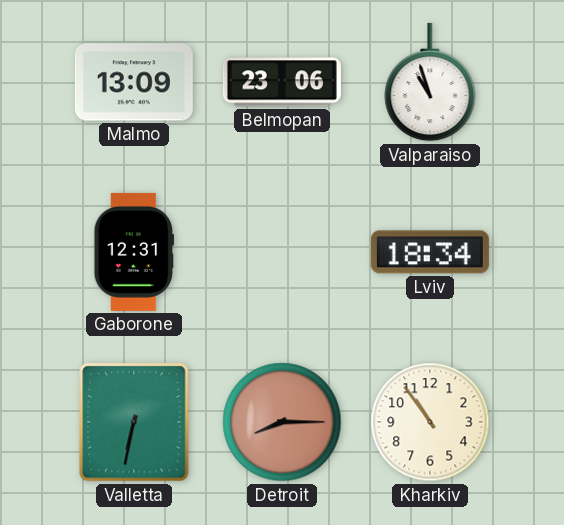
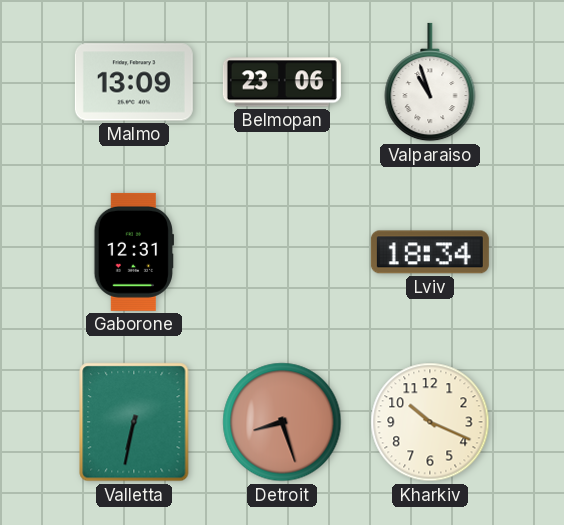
Detroit: 8:15 -> 8:27 (282, 422)
Kharkiv: 10:54 -> 10:19 (430, 422)
